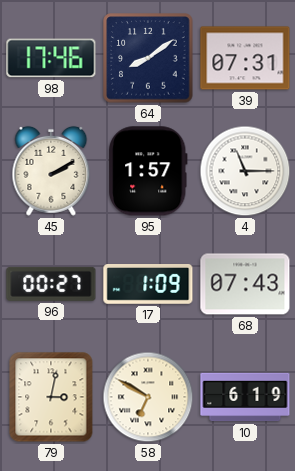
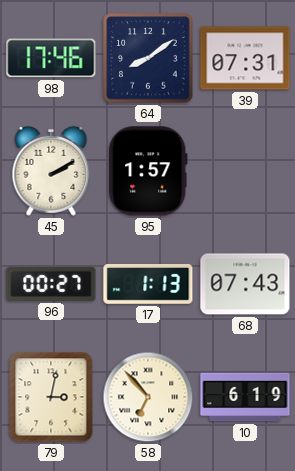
4: 11:15 -> none (245, 171)
17: 1:09 -> 1:13 (148, 285)
58: 6:50 -> 6:53 (148, 397)
